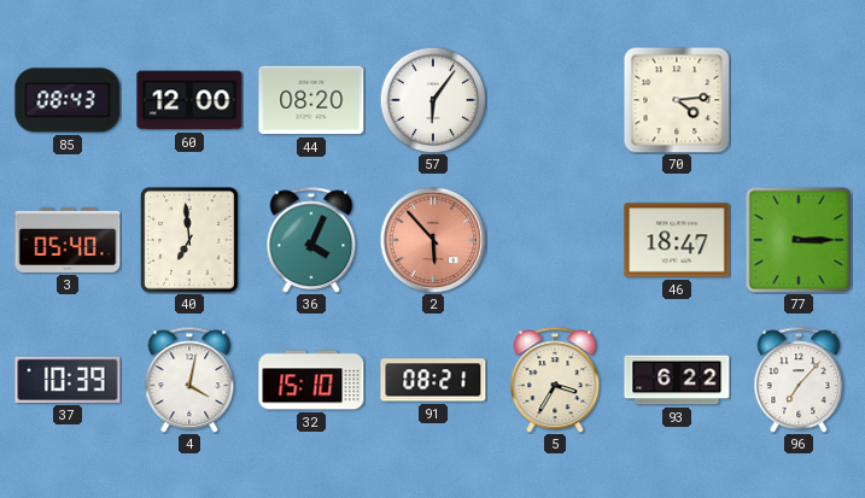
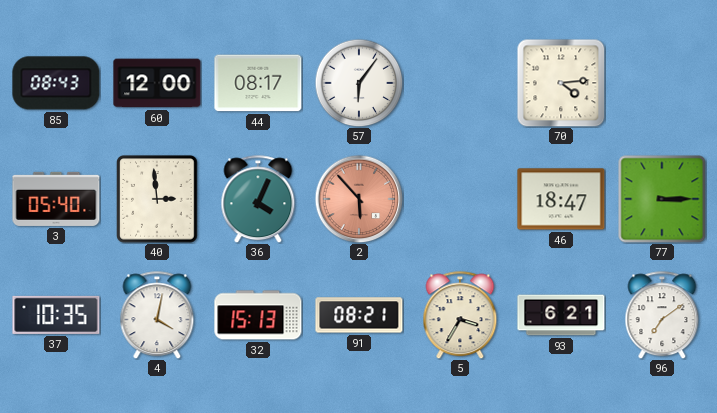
44: 08:20 -> 08:17 (258, 83)
40: 6:59 -> 2:59 (157, 199)
37: 10:39 -> 10:35 (56, 315)
32: 15:10 -> 15:13 (258, 315)
93: 6:22 -> 6:21 (561, 315)
96: 7:07 -> 7:09 (662, 315)
